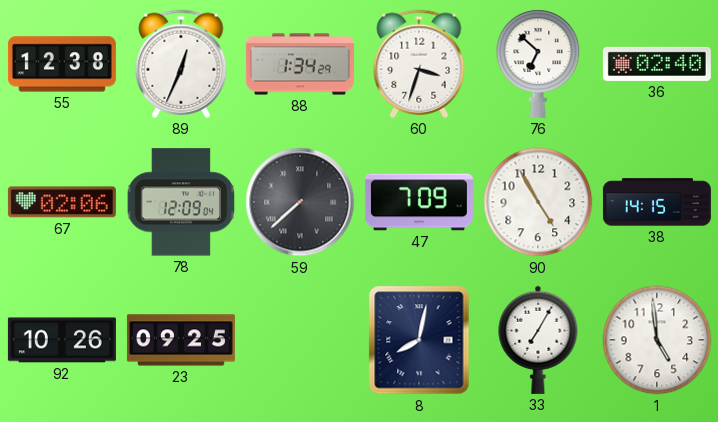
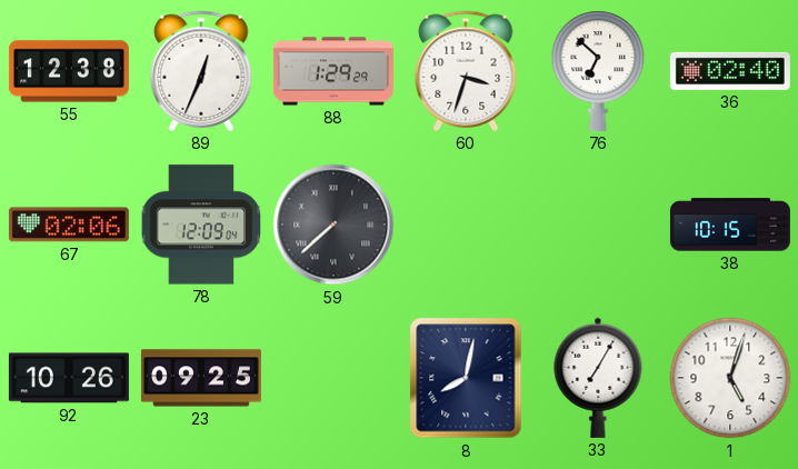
88: 1:34 -> 1:29 (333, 71)
47: 7:09 -> none (419, 202)
90: 4:55 -> none (538, 202)
38: 14:15 -> 10:15 (730, 224)
1: 4:59 -> 5:03 (730, 378)
